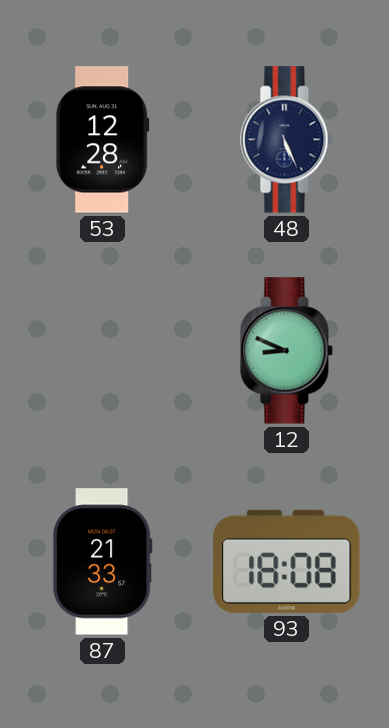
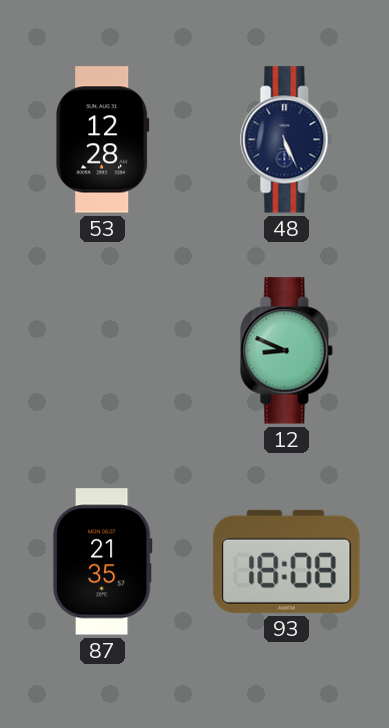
87: 21:33 -> 21:35 (102, 562)
